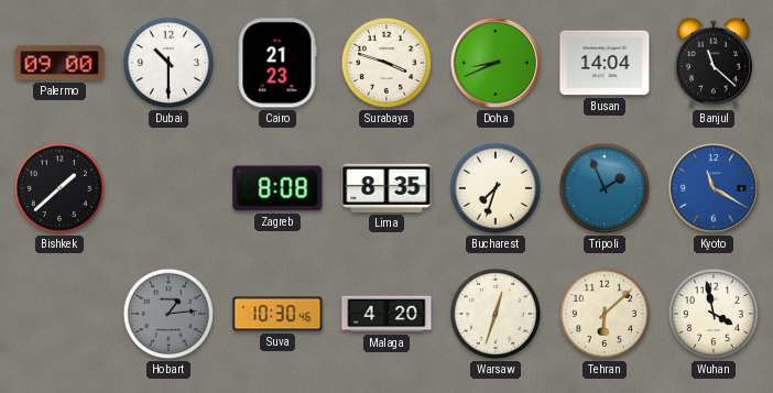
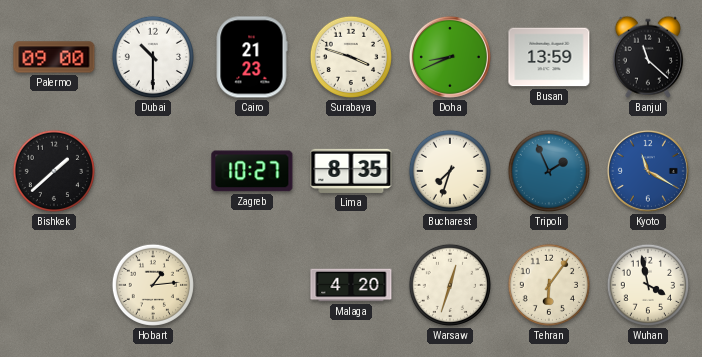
Busan: 14:04 -> 13:59 (549, 57)
Zagreb: 8:08 -> 10:27 (252, 171)
Hobart dial: grey -> cream (153, 285)
Suva: 10:30 -> none (277, 314)
Tehran: 6:08 -> 6:06 (549, 285)
